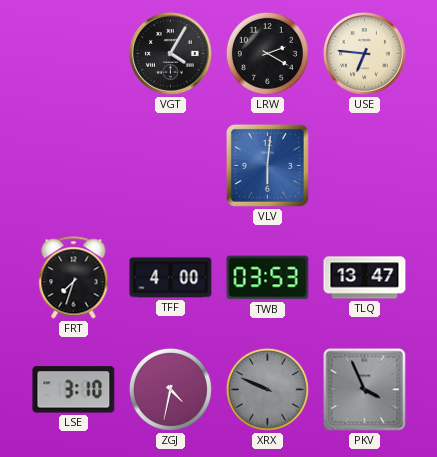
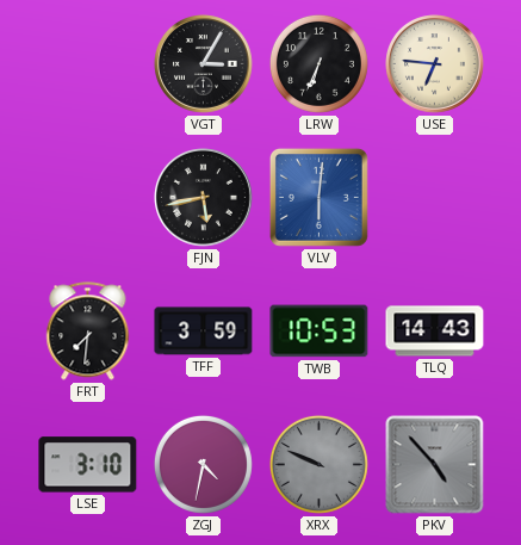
VGT: 4:05 -> 3:05 (204, 64)
LRW: 2:20 -> 6:34 (318, 63)
FJN: none -> 5:43 (204, 198)
FRT: 7:33 -> 7:31 (88, 332)
TFF: 4:00 -> 3:59 (204, 332)
TWB: 03:53 -> 10:53 (320, 332)
TLQ: 13:47 -> 14:43 (435, 332)
PKV: 3:56 -> 4:53 (435, 465)
